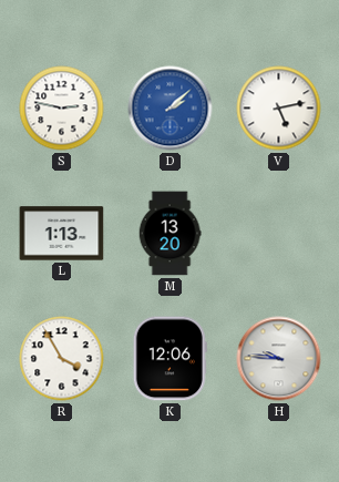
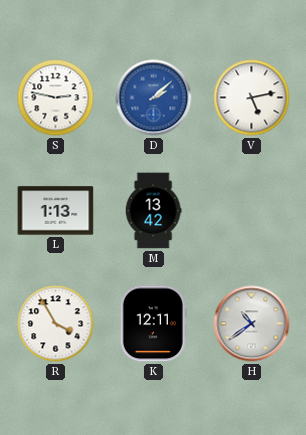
M: 13:20 -> 13:42 (153, 211)
K: 12:06 -> 12:11 (153, 324)
H: 9:46 -> 10:39 (252, 324)
